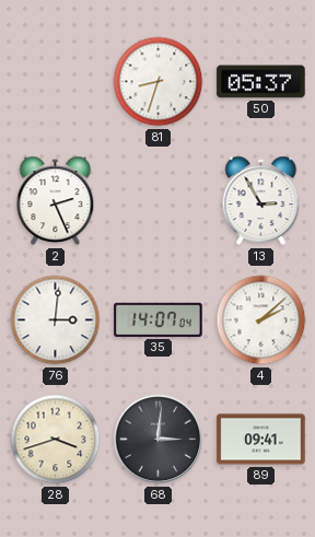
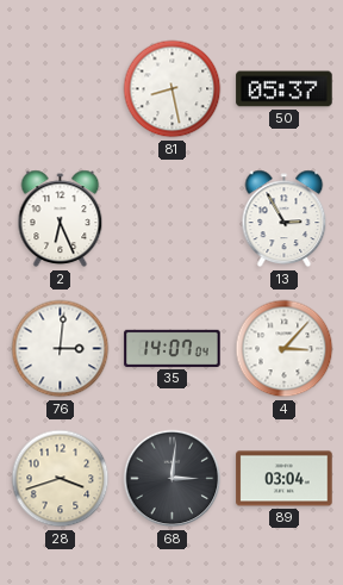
81: 8:33 -> 8:28 (173, 89)
2: 2:26 -> 6:26 (61, 219)
4: 2:08 -> 3:07 (285, 349)
89: 09:41 -> 03:04 (285, 479)
